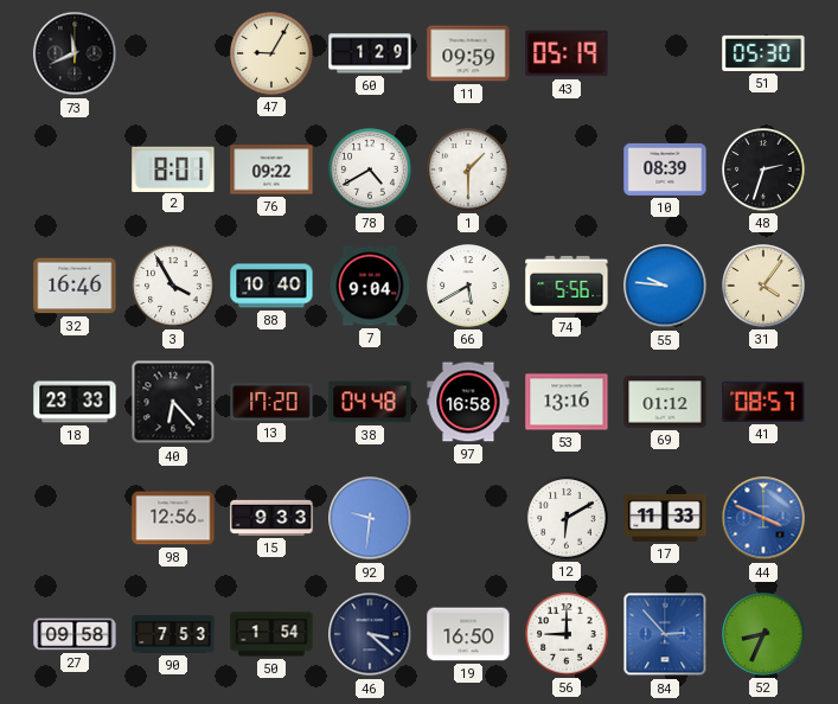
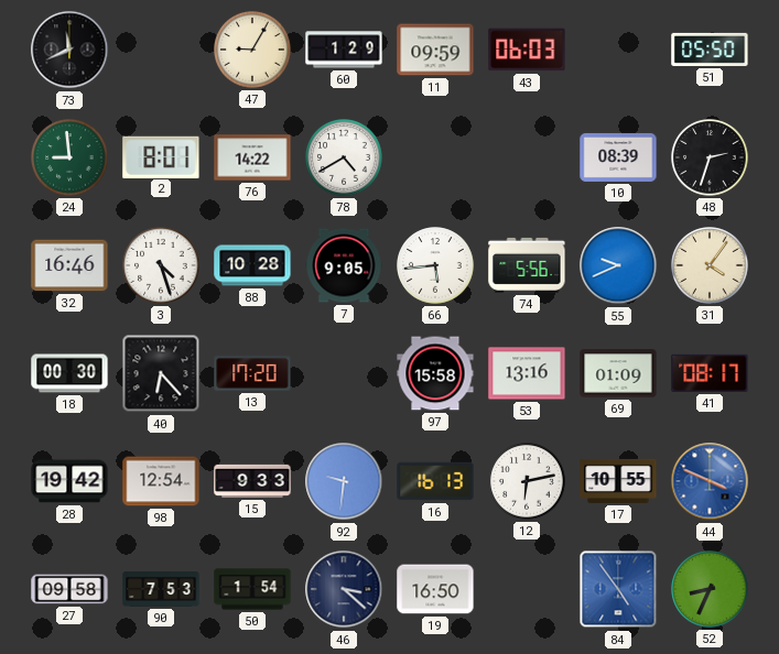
43: 05:19 -> 06:03 (527, 50)
51: 05:30 -> 05:50 (710, 50)
24: none -> 8:59 (69, 157)
76: 09:22 -> 14:22 (252, 157)
1: 1:30 -> none (468, 169)
3: 3:55 -> 4:27 (161, 265)
88: 10:40 -> 10:28 (252, 265)
7: 9:04 -> 9:05 (344, 265)
66: 5:40 -> 5:44 (435, 265)
55: 9:46 -> 9:41 (618, 265)
18: 23:33 -> 00:30 (69, 373)
38: 04:48 -> none (370, 402)
97: 16:58 -> 15:58 (435, 373)
69: 01:12 -> 01:09 (618, 373)
41: 08:57 -> 08:17 (710, 373)
28: none -> 19:42 (69, 481)
98: 12:56 -> 12:54 (161, 481)
16: none -> 16:13 (435, 481)
12: 6:10 -> 6:13 (527, 481)
17: 11:33 -> 10:55 (618, 481)
56: 9:00 -> none (567, 634)
84: 2:53 -> 4:54 (618, 589)
